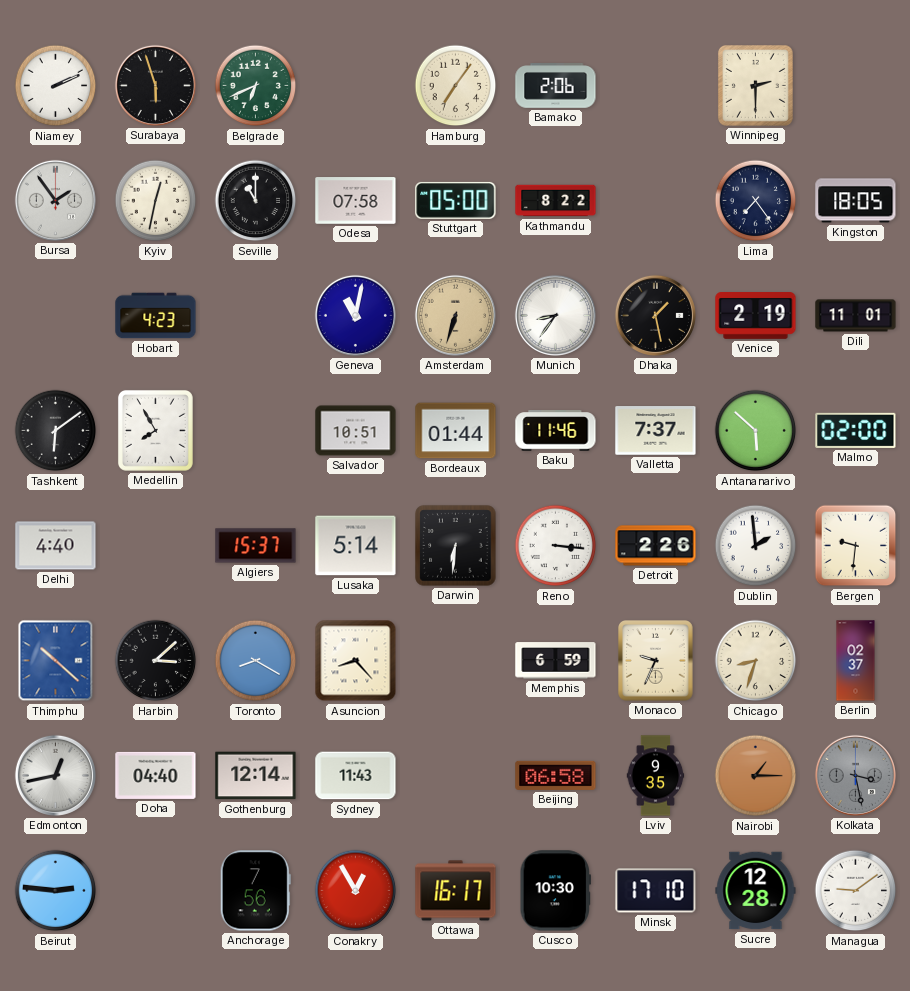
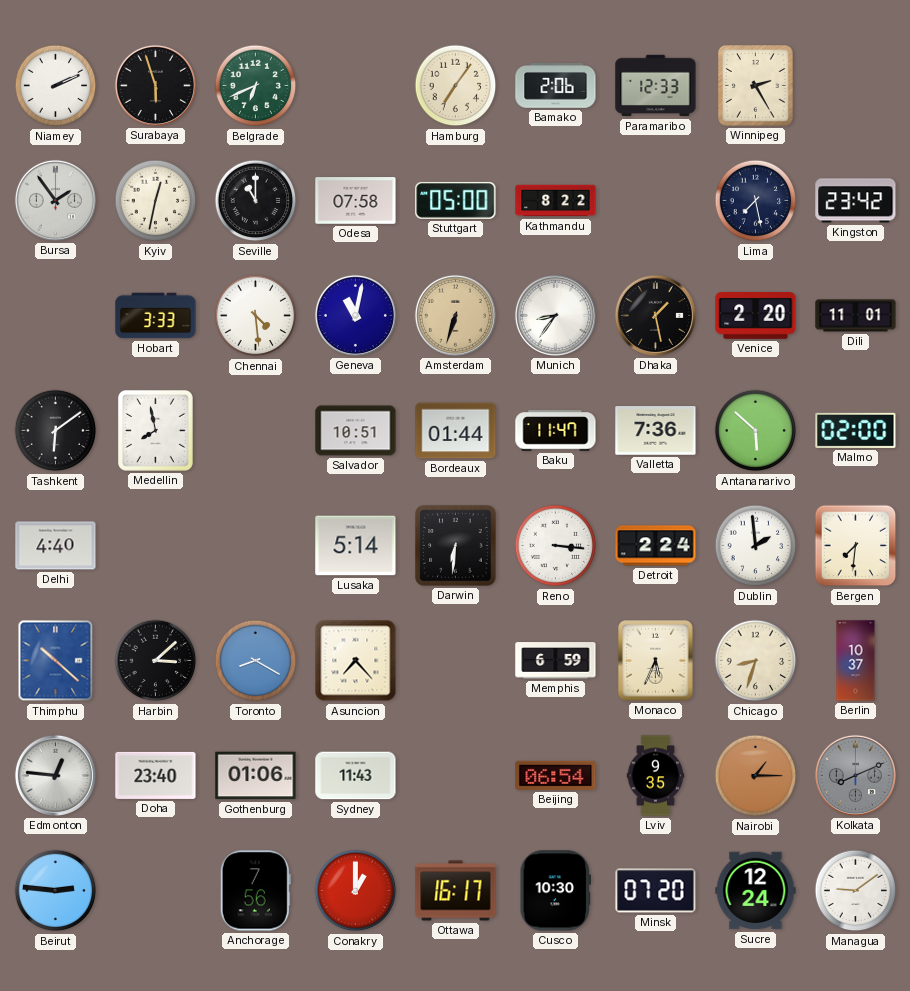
Paramaribo: none -> 12:33 (656, 86)
Winnipeg: 2:30 -> 2:25 (755, 85)
Lima: 7:24 -> 7:28 (756, 201)
Kingston: 18:05 -> 23:42 (856, 201)
Hobart: 4:23 -> 3:33 (156, 316)
Chennai: none -> 4:29 (256, 316)
Venice: 2:19 -> 2:20 (756, 316)
Medellin: 7:55 -> 7:58 (155, 430)
Baku: 11:46 -> 11:47 (556, 431)
Valletta: 7:37 -> 7:36 (656, 431)
Algiers: 15:37 -> none (256, 546)
Detroit: 2:26 -> 2:24 (656, 546)
Bergen: 9:31 -> 7:31 (856, 546)
Asuncion: 8:23 -> 7:23 (356, 661)
Monaco: 9:34 -> 5:34 (656, 661)
Berlin: 02:37 -> 10:37 (856, 661)
Edmonton: 12:43 -> 12:46 (55, 775)
Doha: 04:40 -> 23:40 (156, 775)
Gothenburg: 12:14 -> 01:06 (256, 776)
Beijing: 06:58 -> 06:54 (556, 775)
Kolkata: 3:28 -> 8:11 (855, 775)
Conakry: 12:55 -> 1:00 (356, 891)
Minsk: 17:10 -> 07:20 (656, 891)
Sucre: 12:28 -> 12:24 (756, 891)
